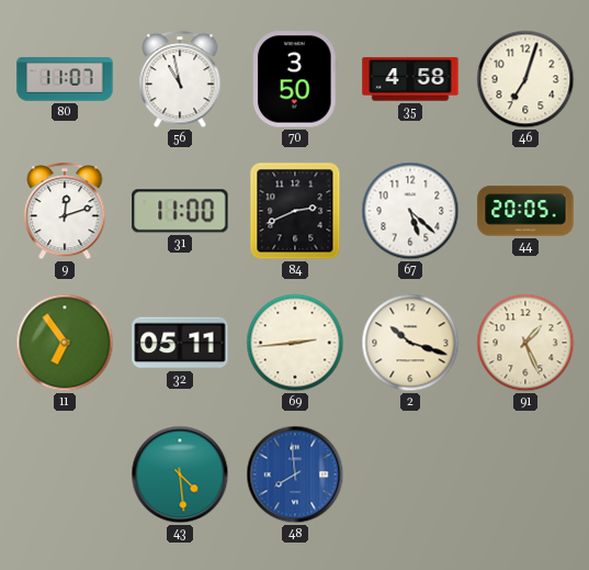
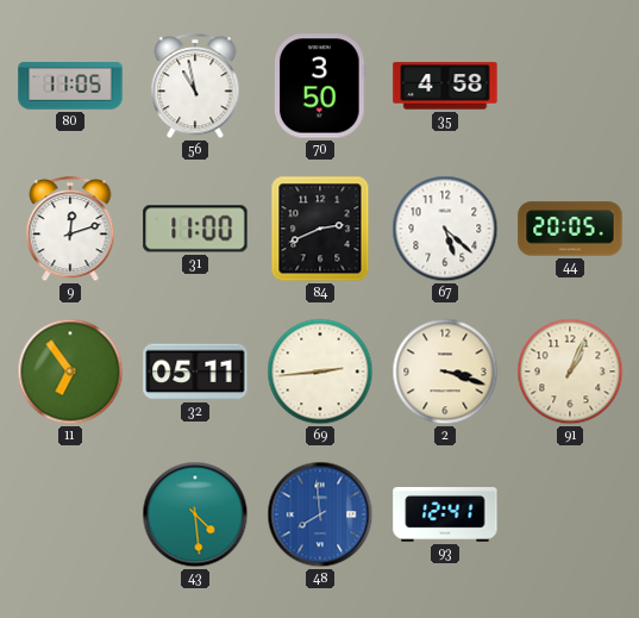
80: 11:07 -> 11:05 (70, 86)
46: 7:03 -> none (525, 79)
2: 10:18 -> 3:18 (445, 372)
91: 1:26 -> 1:04 (570, 372)
93: none -> 12:41 (445, 516)
